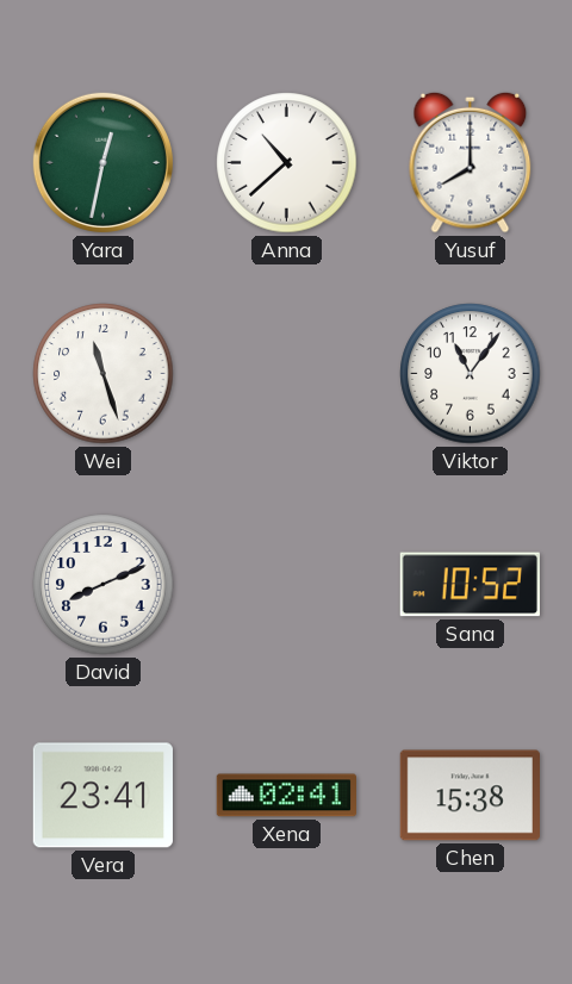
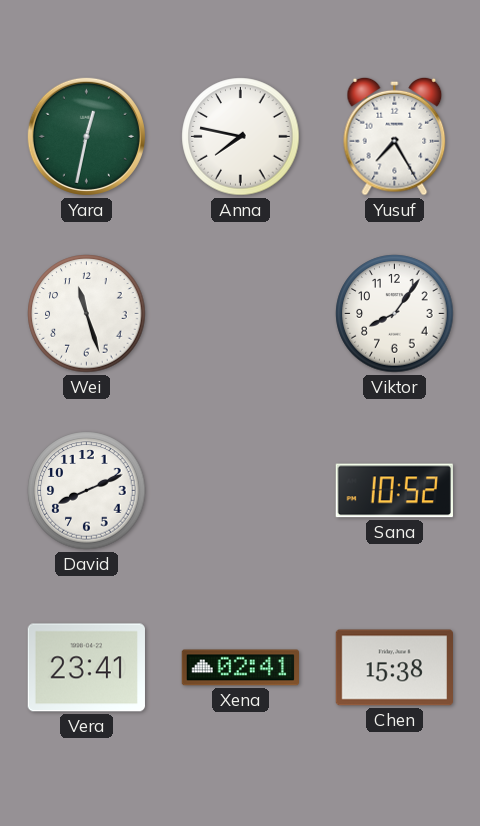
Anna: 10:38 -> 7:47 (241, 137)
Yusuf: 8:00 -> 7:25 (395, 136)
Viktor: 11:06 -> 8:06 (395, 314)
